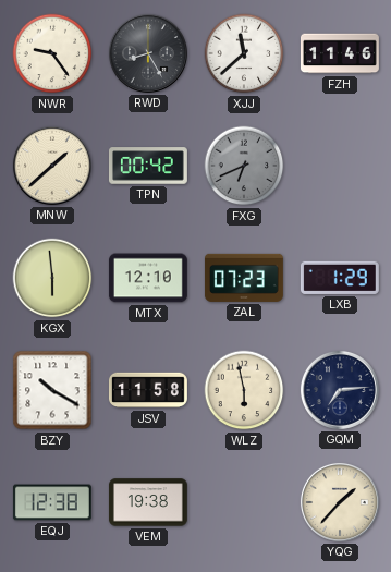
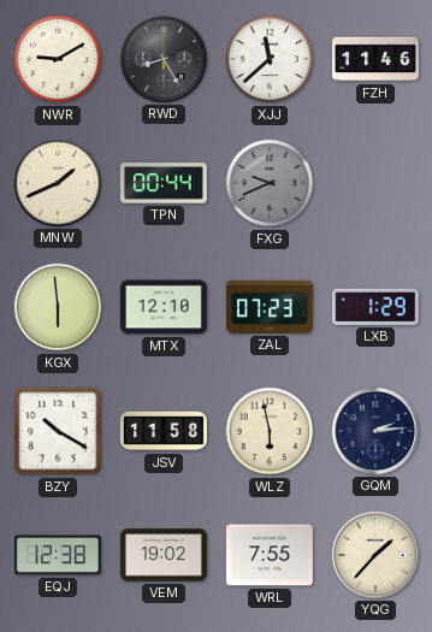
NWR: 9:24 -> 9:10 (58, 59)
MNW: 1:38 -> 1:41 (58, 183)
TPN: 00:42 -> 00:44 (164, 183)
FXG: 6:41 -> 9:41 (270, 183)
GQM: 7:14 -> 2:14 (375, 431)
VEM: 19:38 -> 19:02 (164, 555)
WRL: none -> 7:55 (270, 555)
